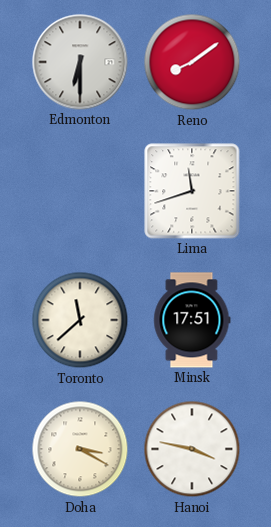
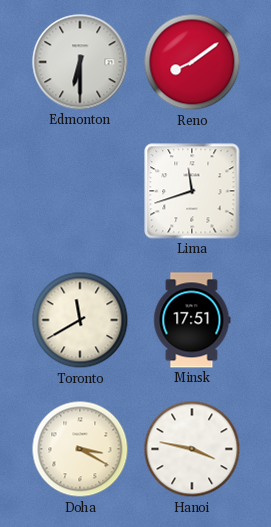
Toronto: 11:38 -> 11:40 (80, 320)
